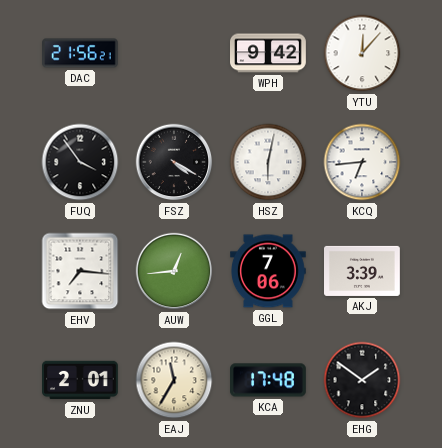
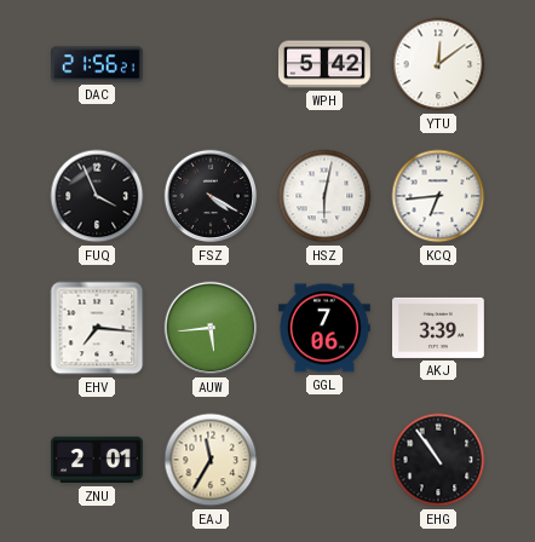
WPH: 9:42 -> 5:42 (326, 64)
YTU: 12:07 -> 12:09 (438, 64)
FUQ: 3:54 -> 3:56 (97, 196)
AUW: 12:44 -> 5:44 (211, 328)
KCA: 17:48 -> none (269, 380)
EHG: 1:51 -> 10:54 (438, 460)
